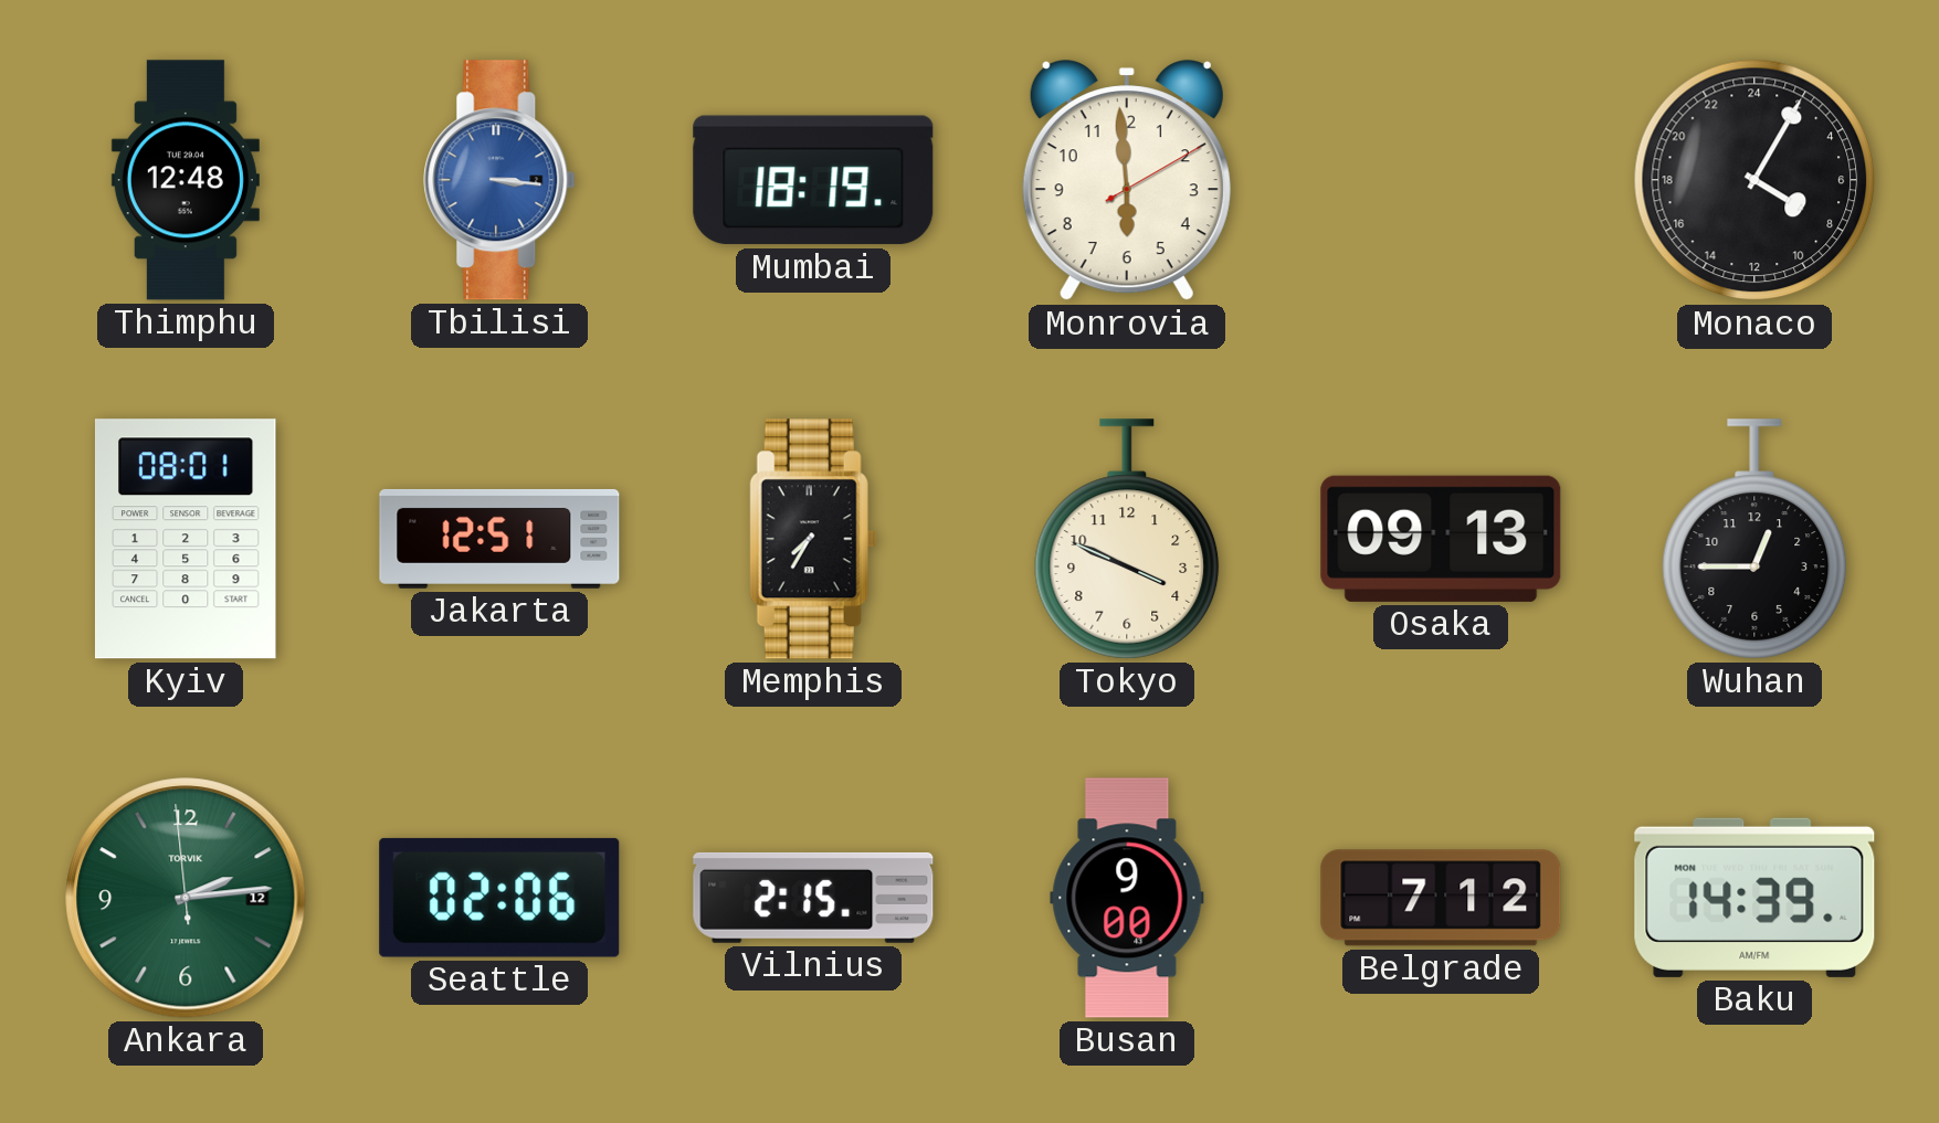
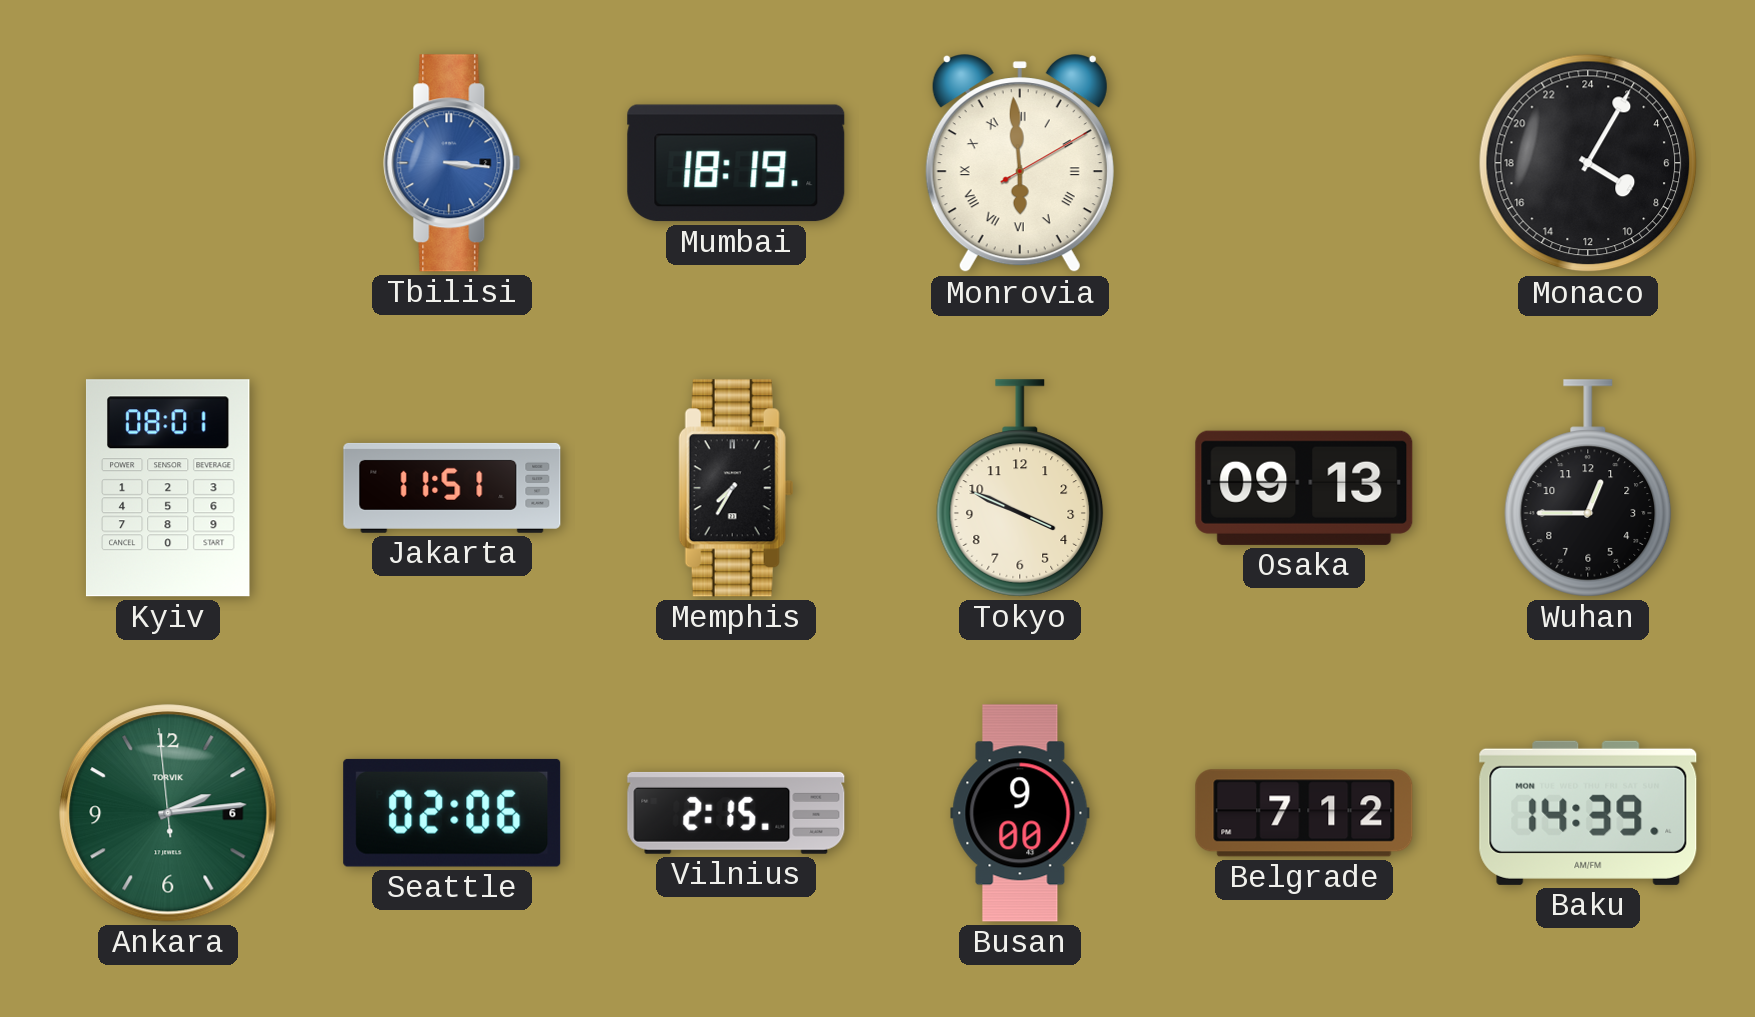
Thimphu: 12:48 -> none (186, 180)
Monrovia numerals: Arabic -> Roman (1020, 164)
Jakarta: 12:51 -> 11:51 (452, 488)
Ankara date: 12 -> 6 (168, 813)
